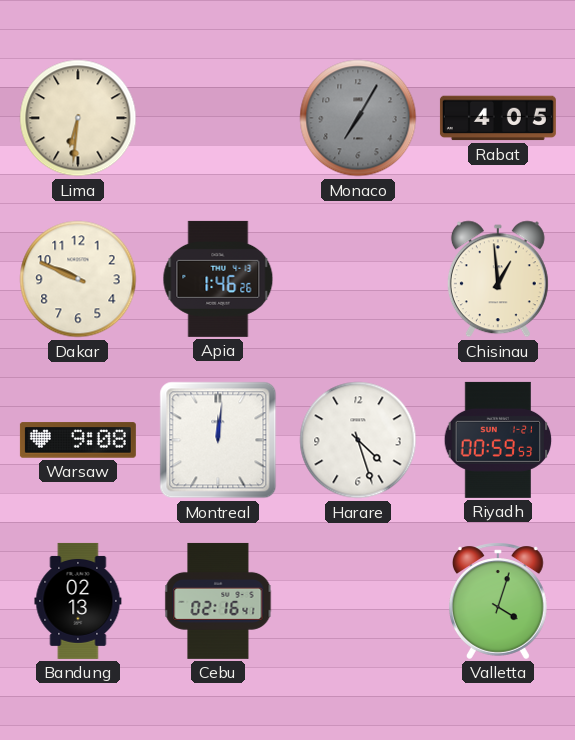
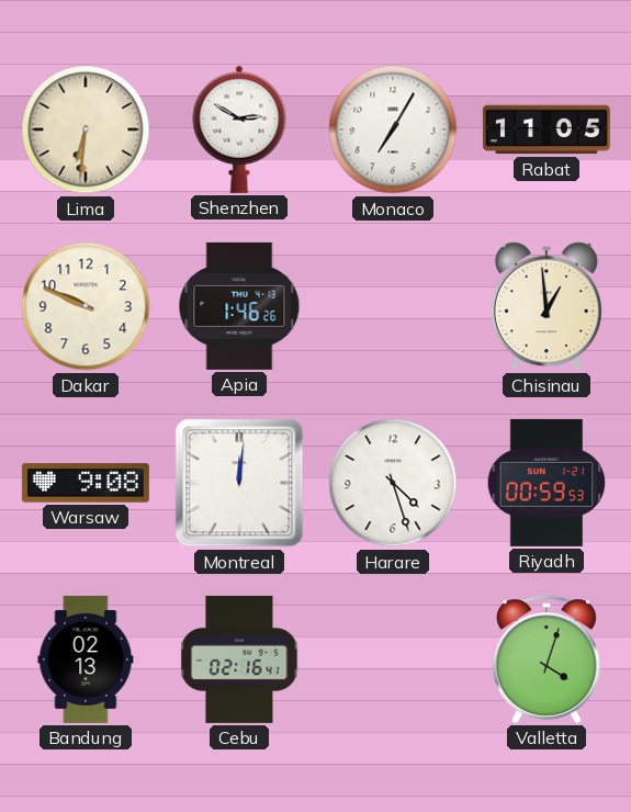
Shenzhen: none -> 2:50 (239, 129)
Monaco dial: grey -> white (393, 129)
Rabat: 4:05 -> 11:05 (547, 129)
